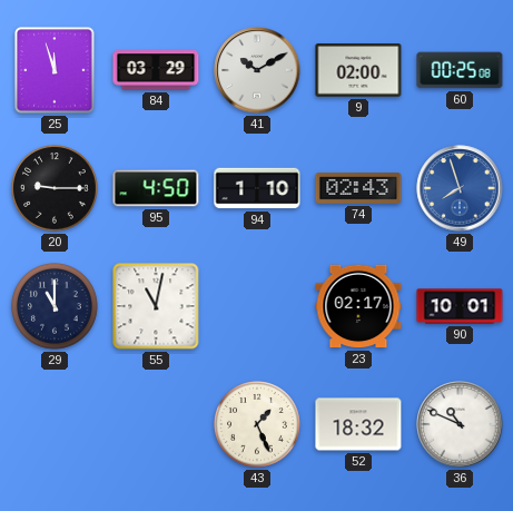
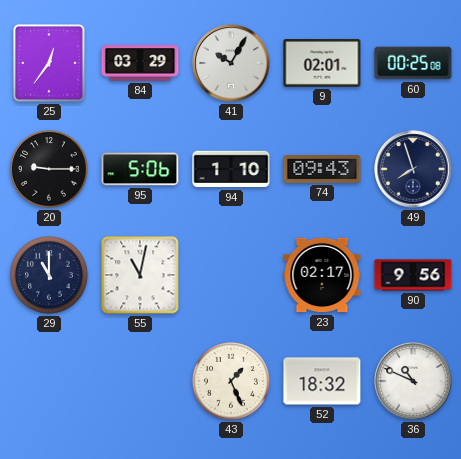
25: 11:57 -> 12:36 (49, 63)
41: 10:10 -> 10:05 (231, 63)
9: 02:00 -> 02:01 (322, 63)
95: 4:50 -> 5:06 (140, 169)
74: 02:43 -> 09:43 (322, 170)
49 dial: blue -> navy (413, 169)
90: 10:01 -> 9:56 (413, 275)
